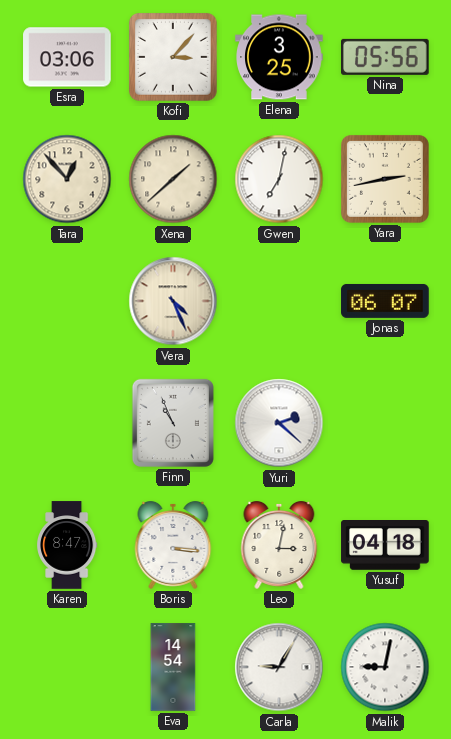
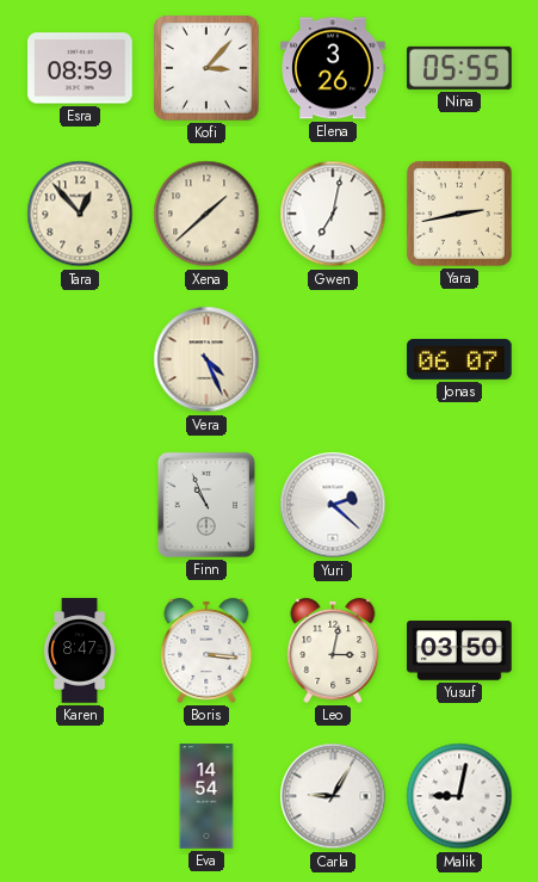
Esra: 03:06 -> 08:59 (80, 68)
Elena: 3:25 -> 3:26 (333, 68)
Nina: 05:56 -> 05:55 (460, 68)
Yusuf: 04:18 -> 03:50 (459, 652)
